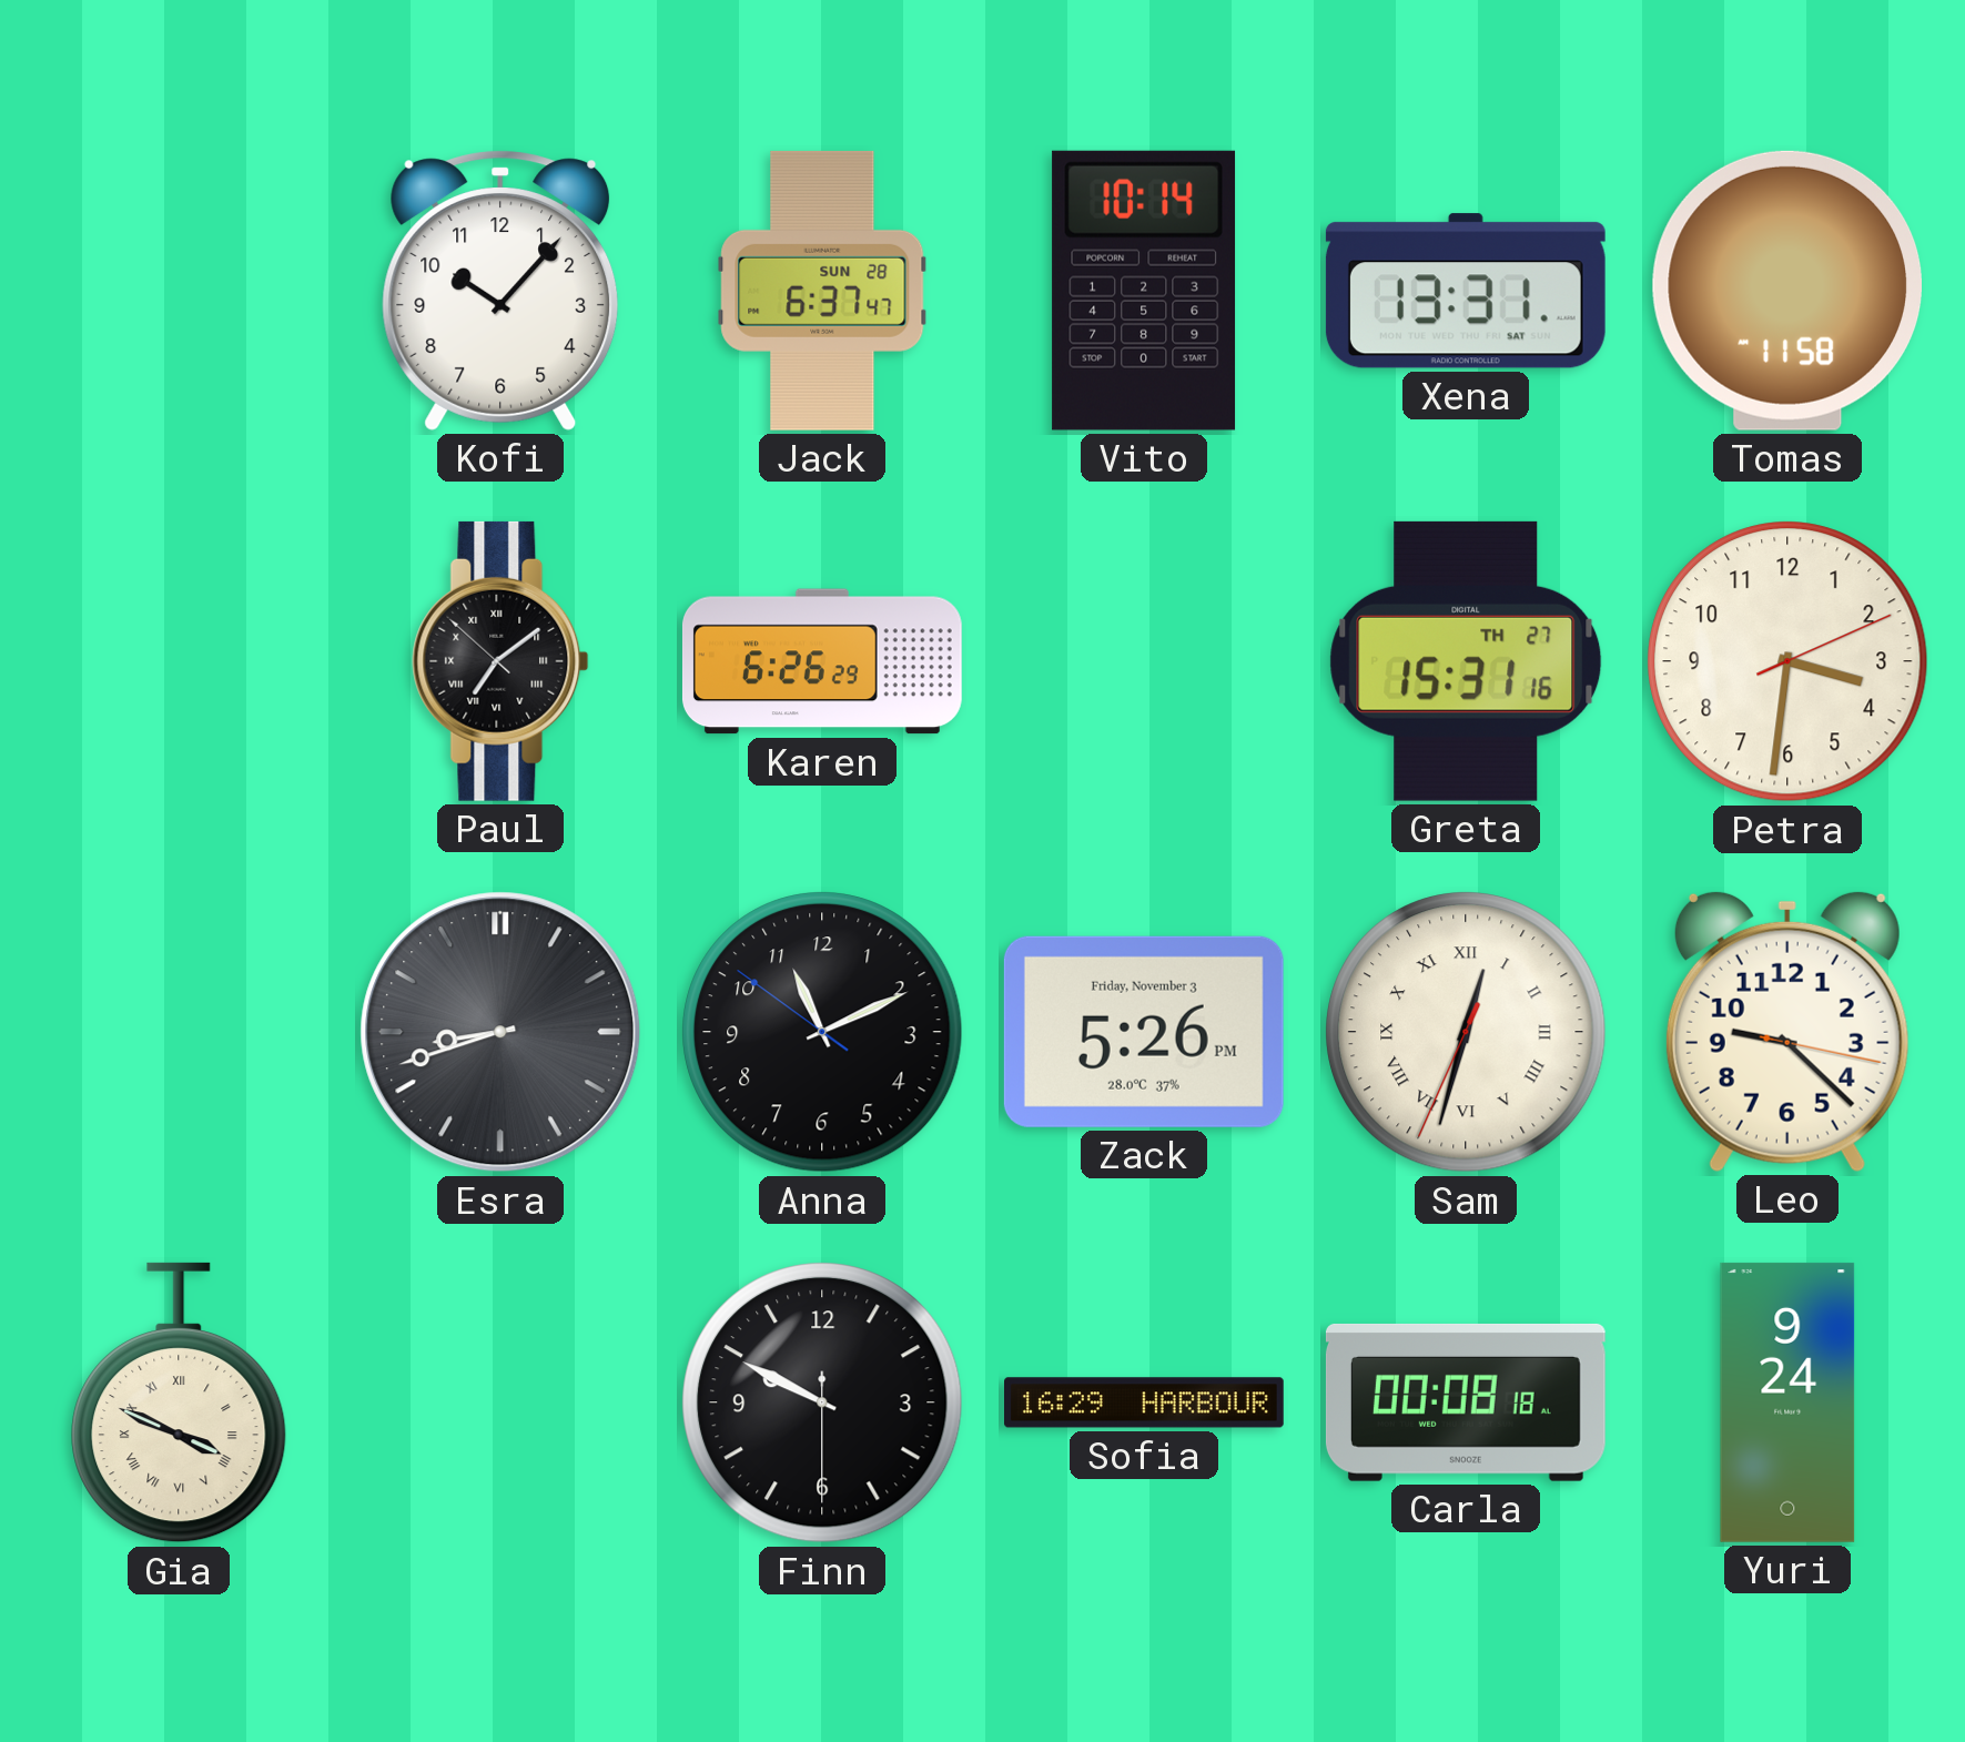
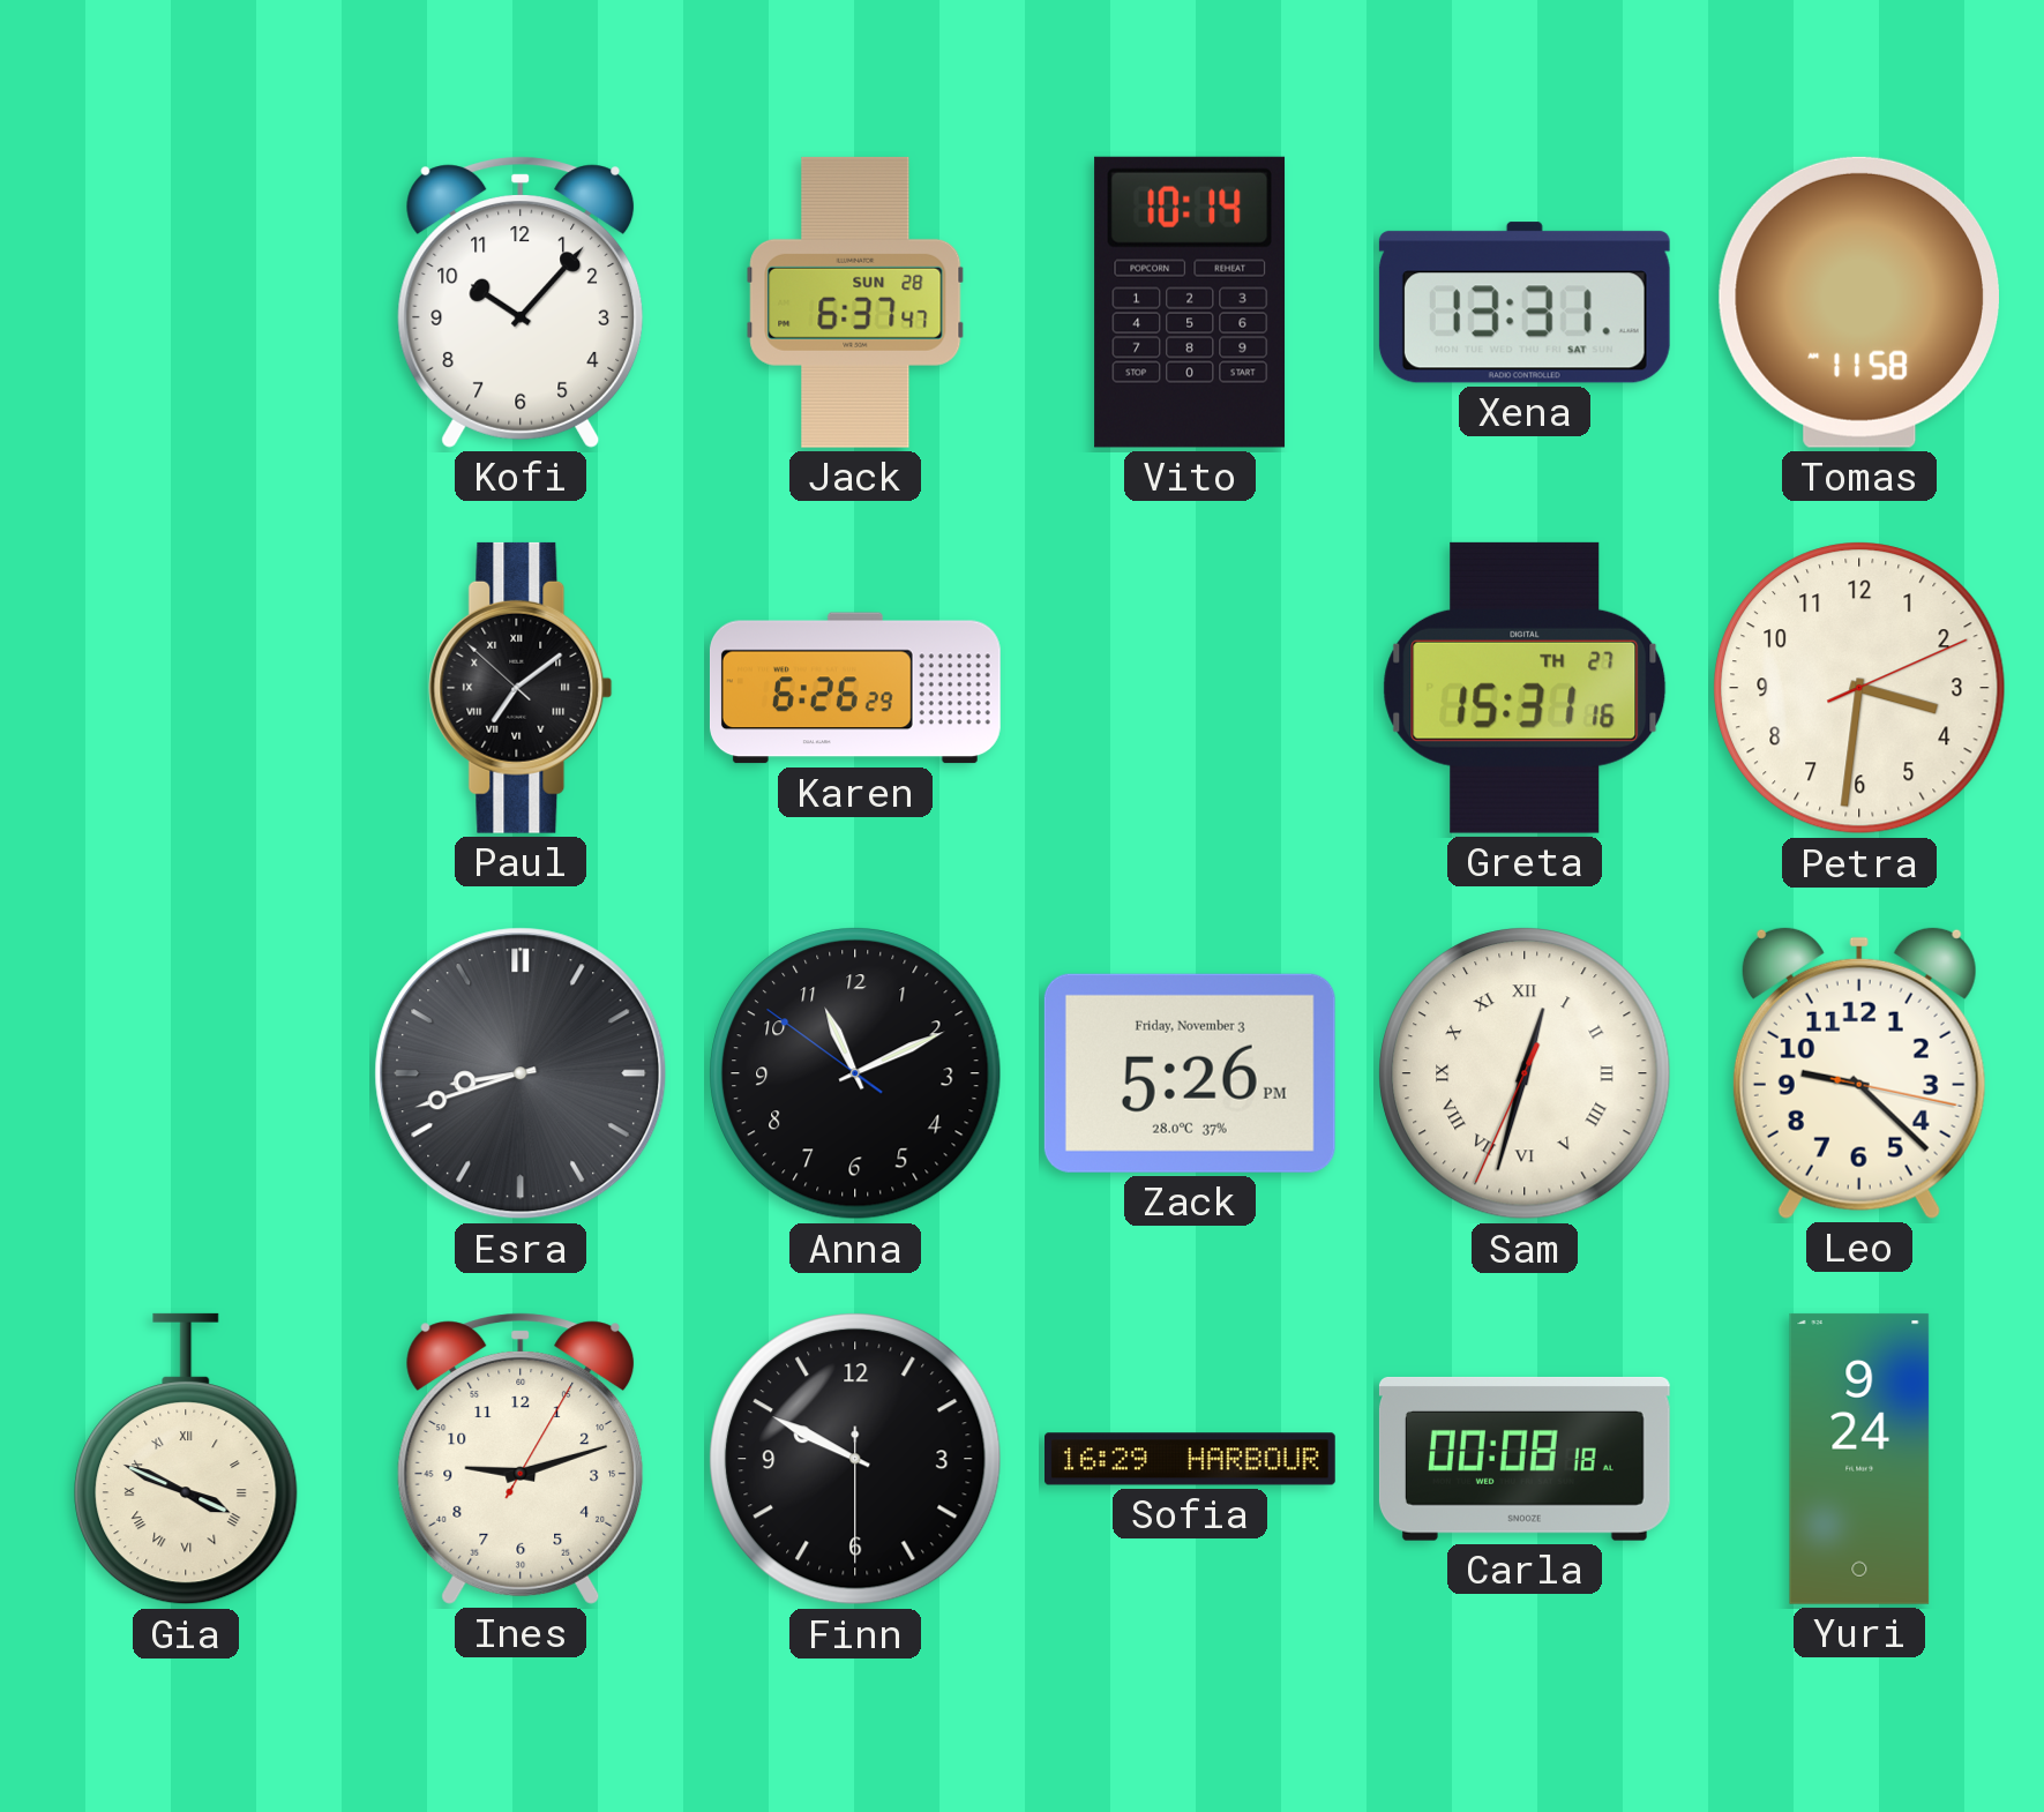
Ines: none -> 9:12 (521, 1459)
